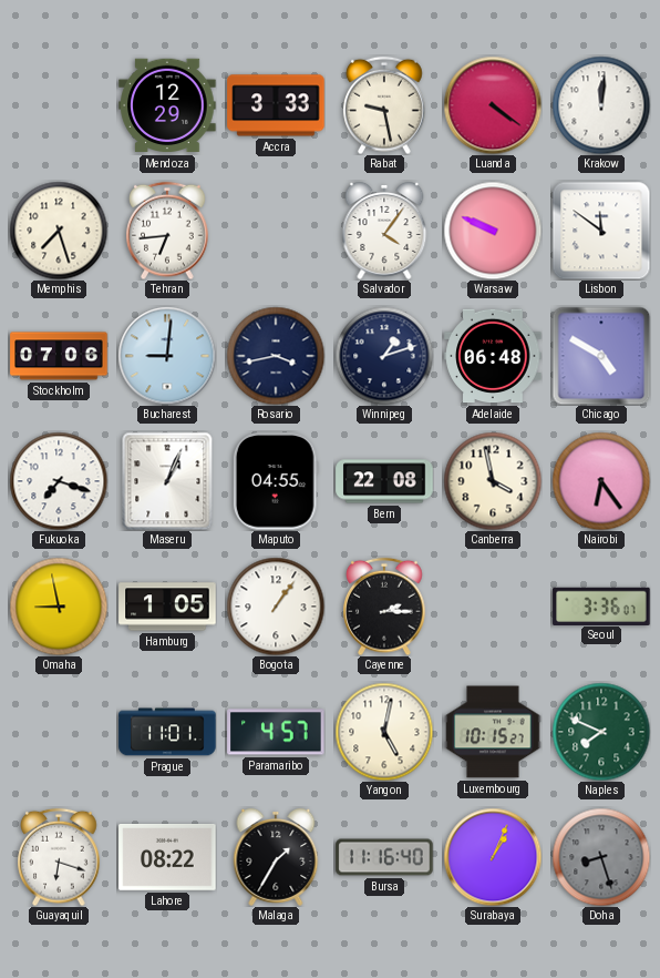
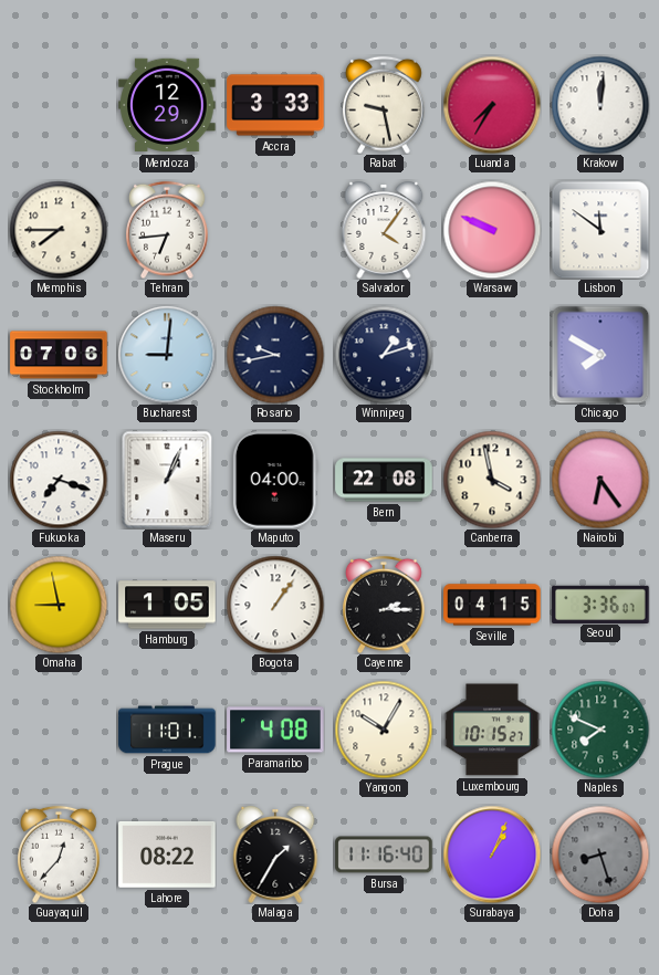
Luanda: 4:21 -> 7:35 (492, 105)
Memphis: 7:27 -> 7:45 (59, 230)
Rosario: 3:43 -> 9:43 (275, 355)
Adelaide: 06:48 -> none (493, 356)
Chicago: 4:50 -> 7:50 (600, 355)
Maputo: 04:55 -> 04:00 (275, 480)
Seville: none -> 04:15 (492, 605)
Paramaribo: 4:57 -> 4:08 (275, 730)
Yangon: 5:02 -> 10:05 (384, 730)
Guayaquil: 6:18 -> 12:37 (59, 855)
